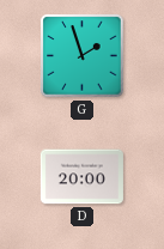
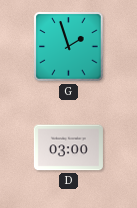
D: 20:00 -> 03:00 (68, 148)
